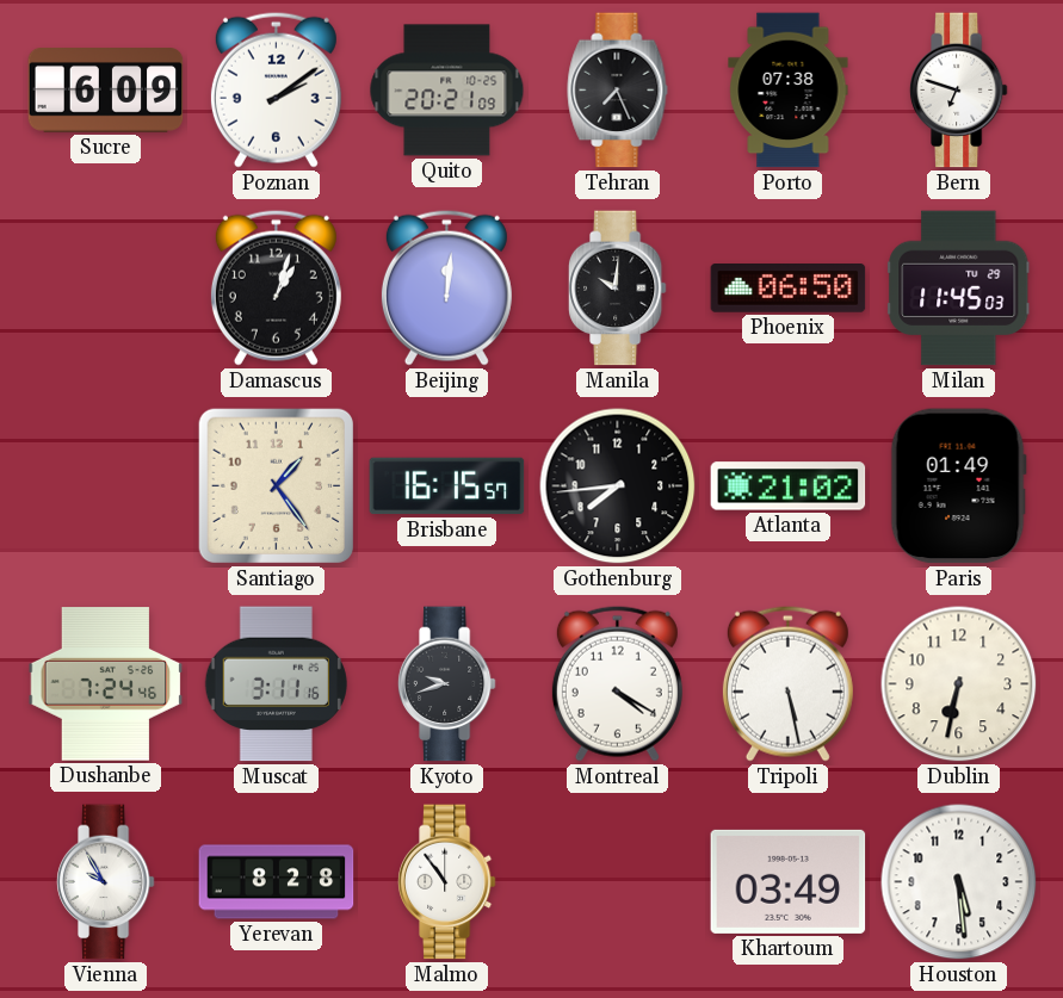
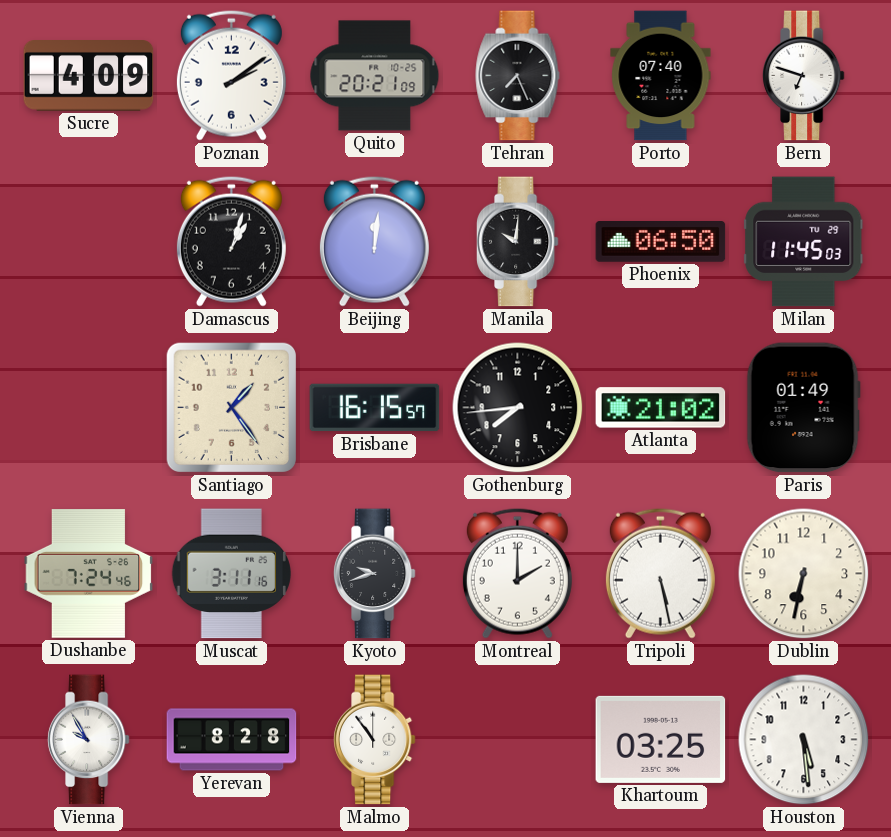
Sucre: 6:09 -> 4:09 (89, 76)
Porto: 07:38 -> 07:40 (661, 76)
Montreal: 4:20 -> 2:00 (517, 573)
Khartoum: 03:49 -> 03:25 (661, 739)
